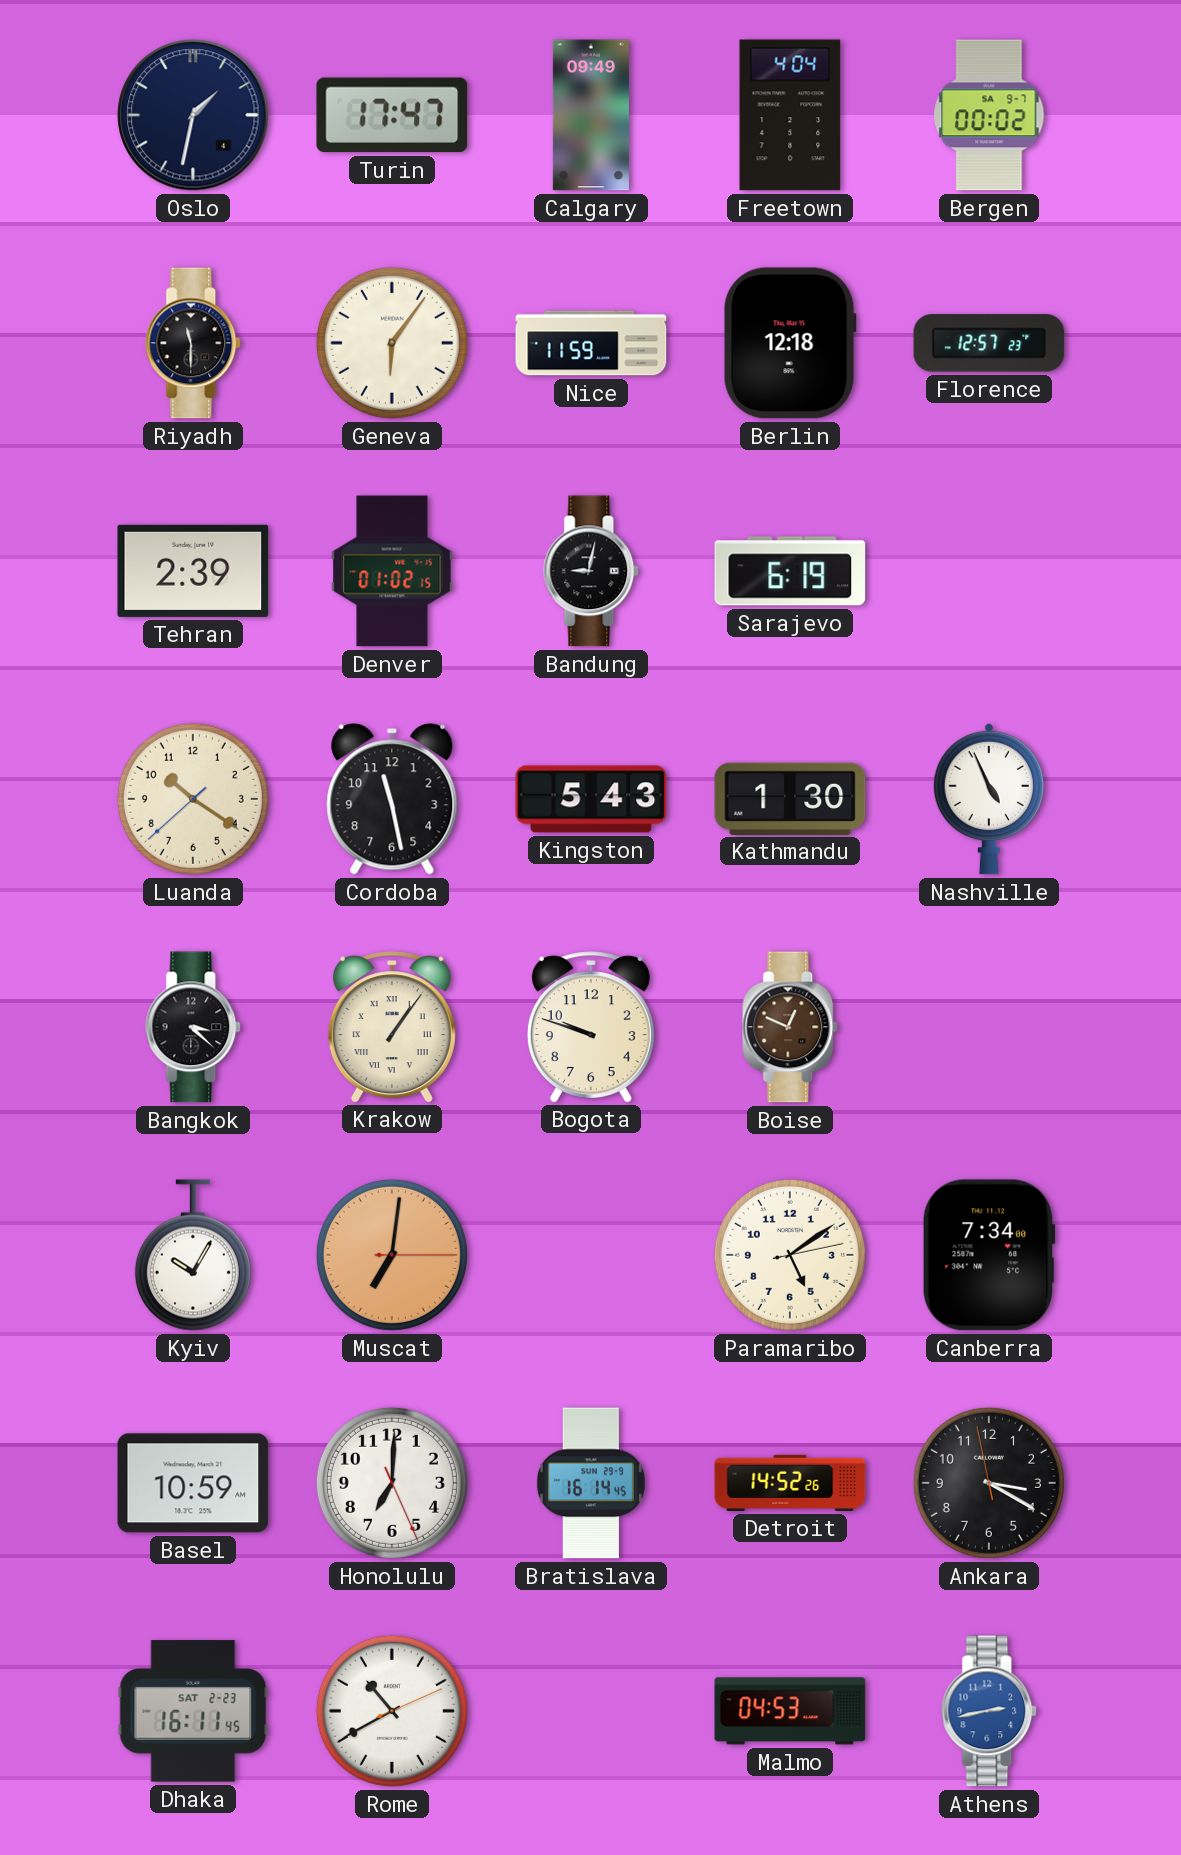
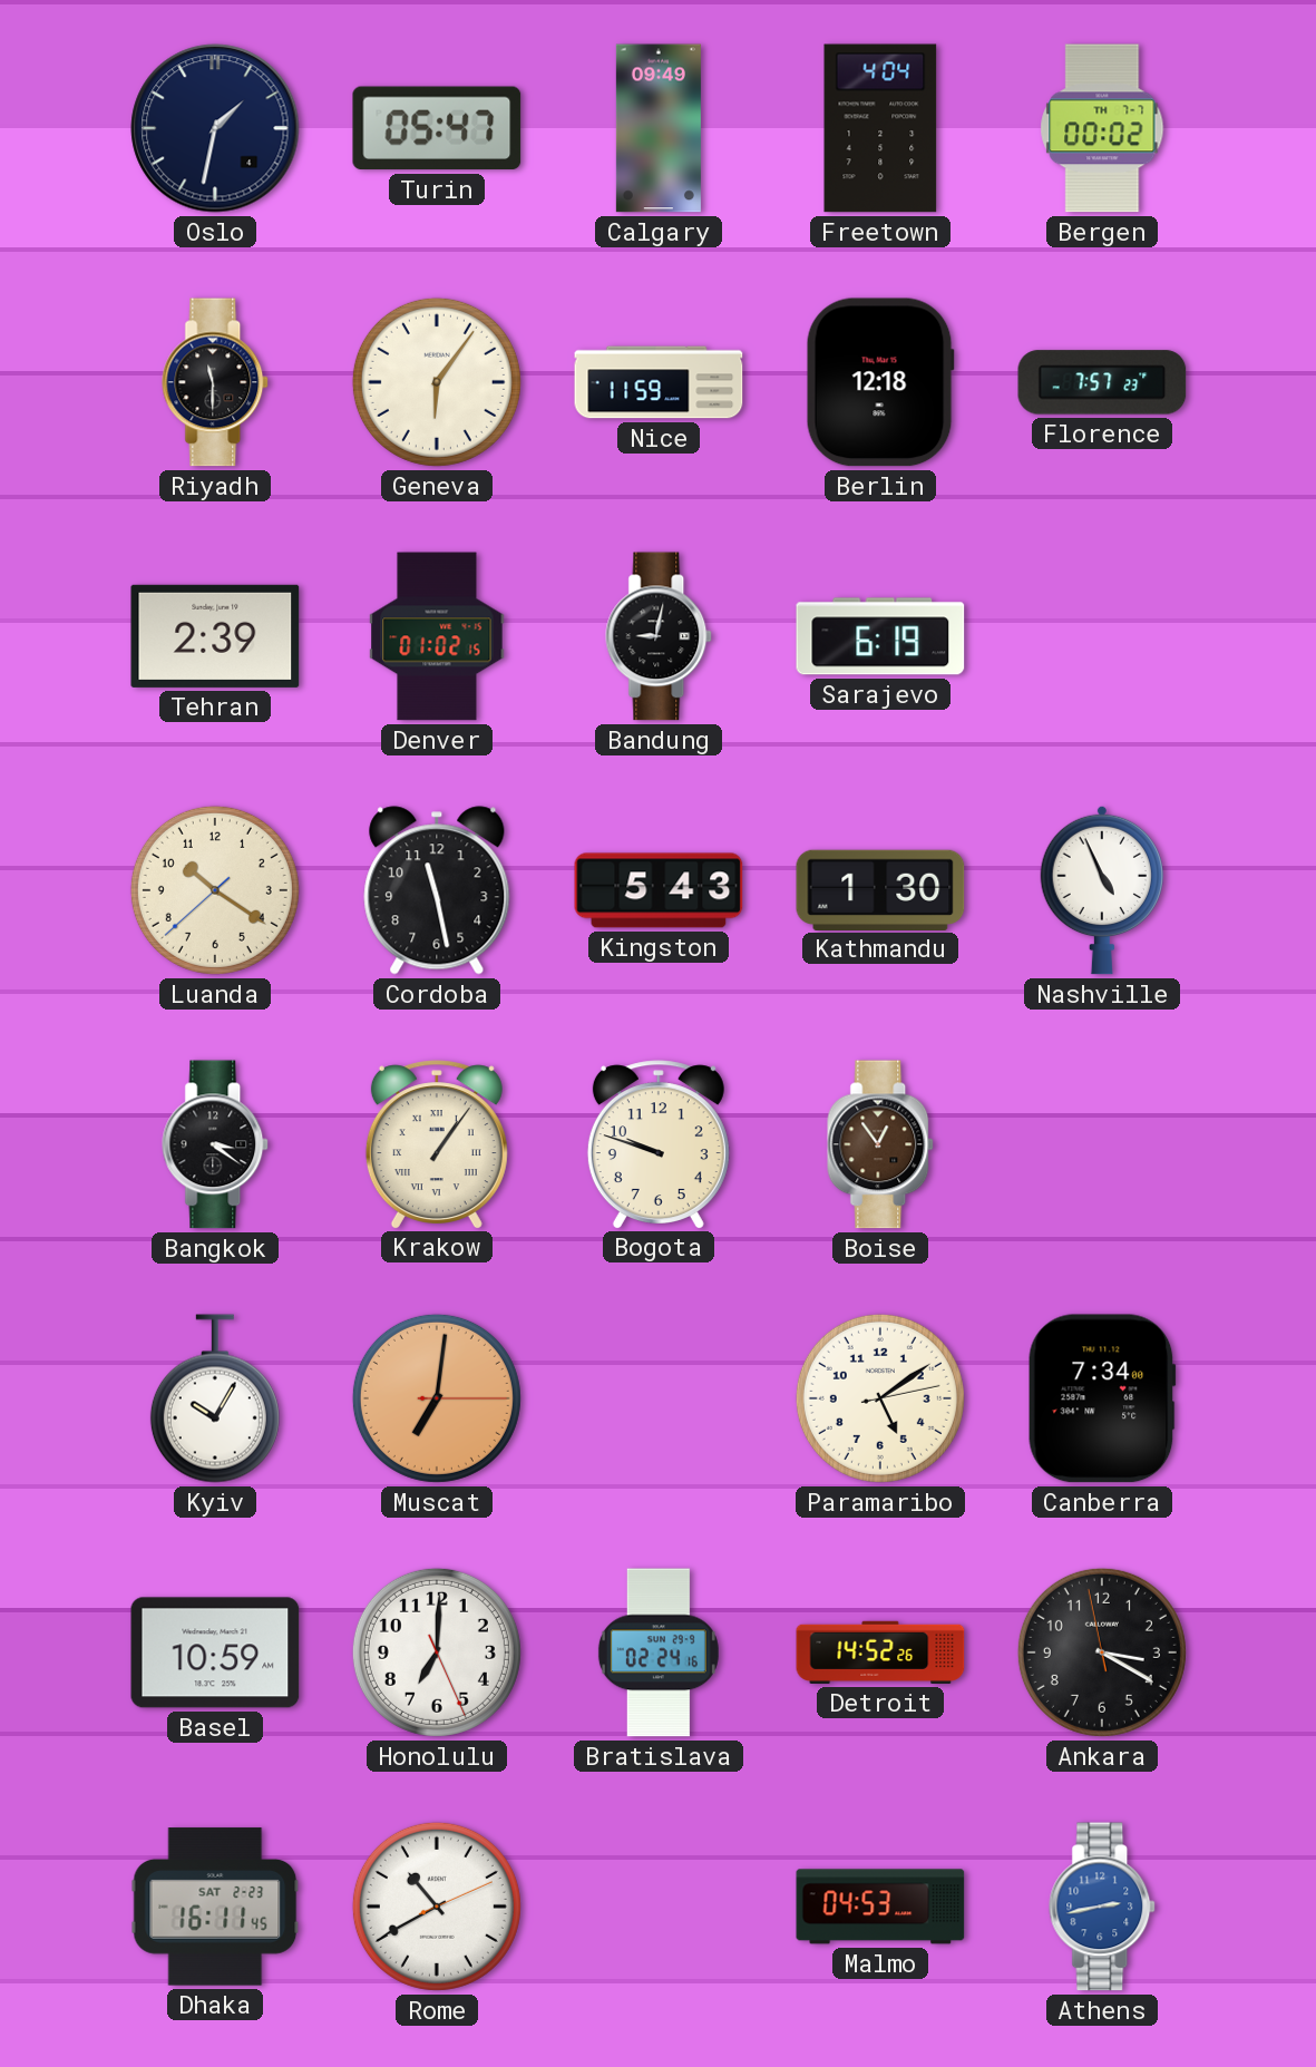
Turin: 17:47 -> 05:47 (437, 128)
Bergen date: SA 9-7 -> TH 7-7 (1102, 128)
Florence: 12:57 -> 7:57 (1102, 382)
Bangkok: 3:22 -> 3:21 (216, 1144)
Boise: 12:49 -> 12:54 (881, 1144)
Bratislava: 16:14 -> 02:24 (659, 1652)
